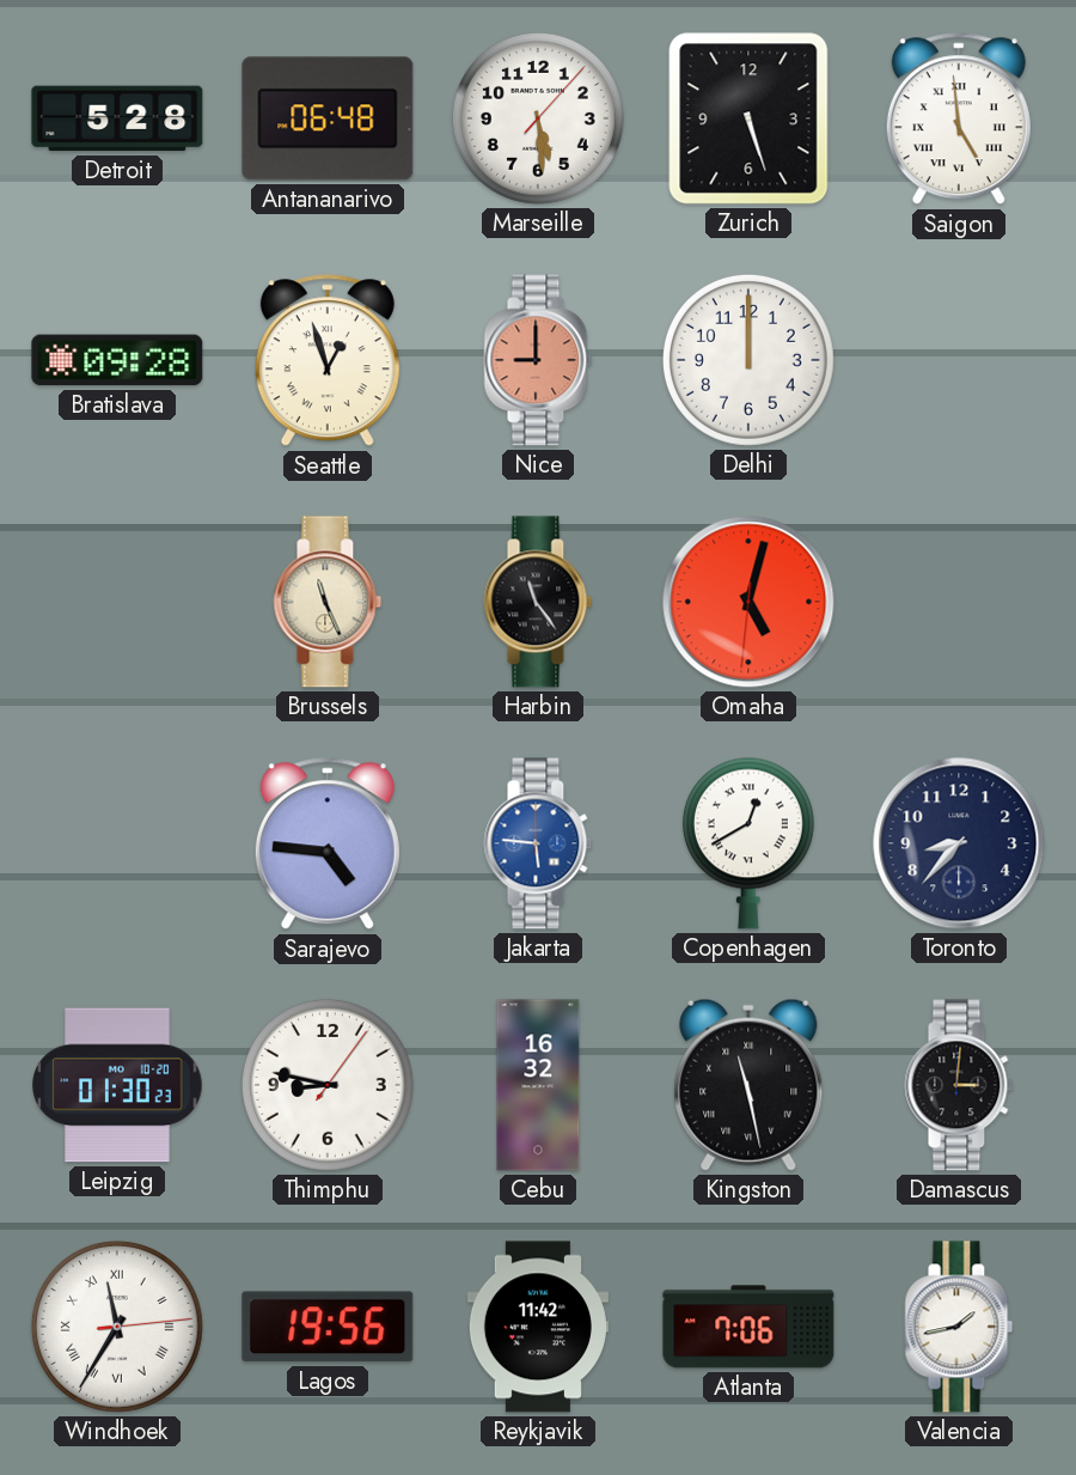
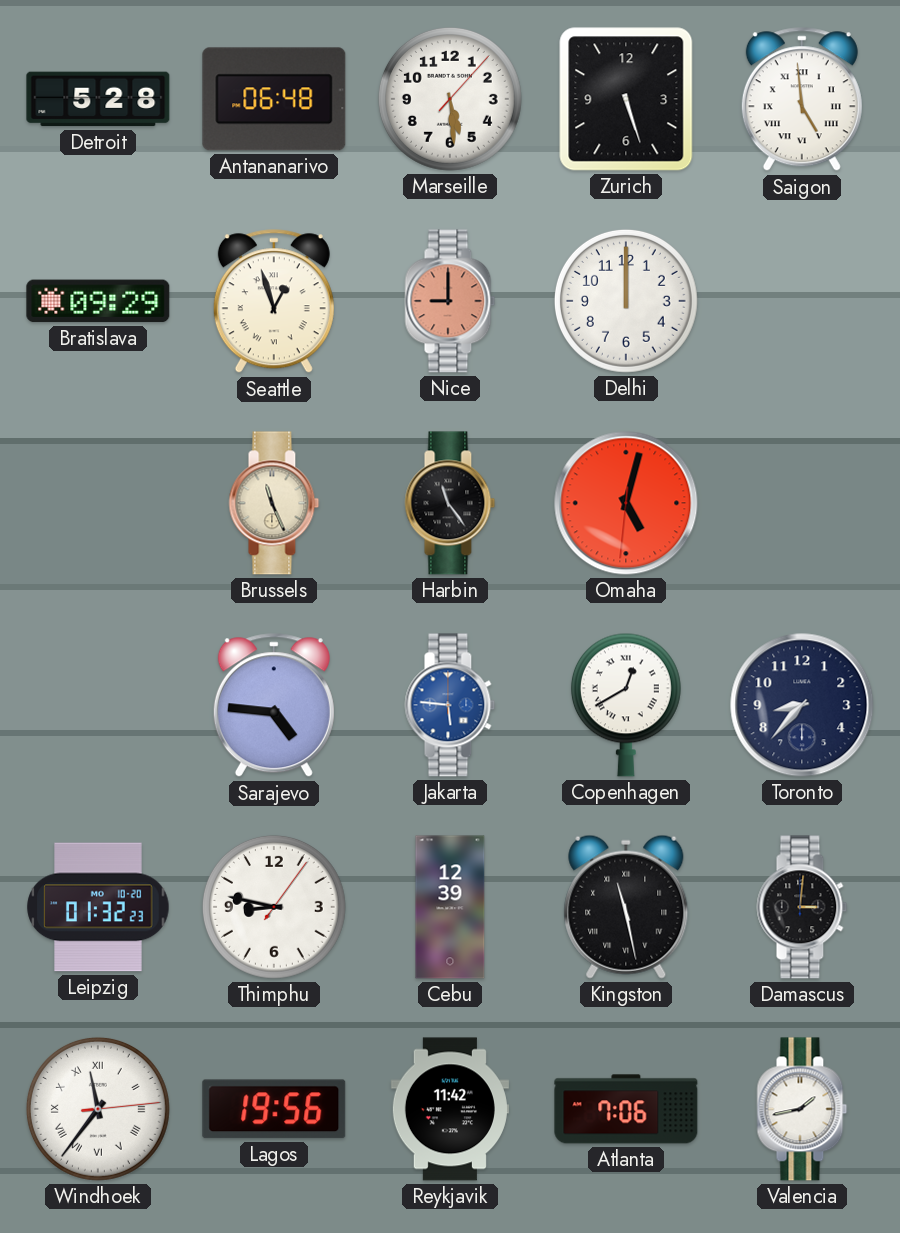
Bratislava: 09:28 -> 09:29 (98, 301)
Leipzig: 01:30 -> 01:32 (98, 907)
Cebu: 16:32 -> 12:39 (450, 907)
Windhoek: 11:35 -> 11:36 (98, 1109)
